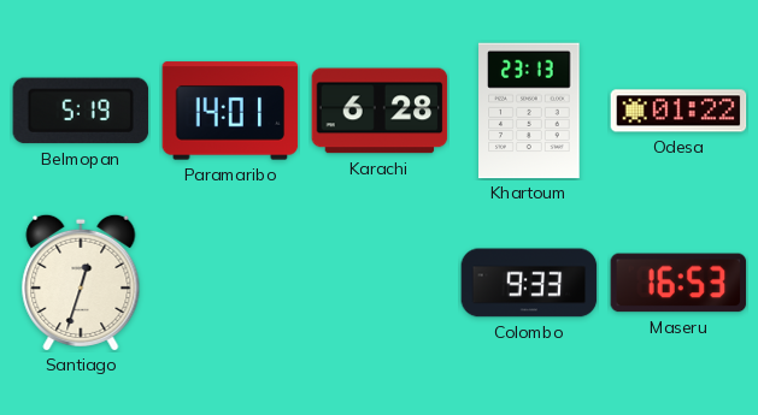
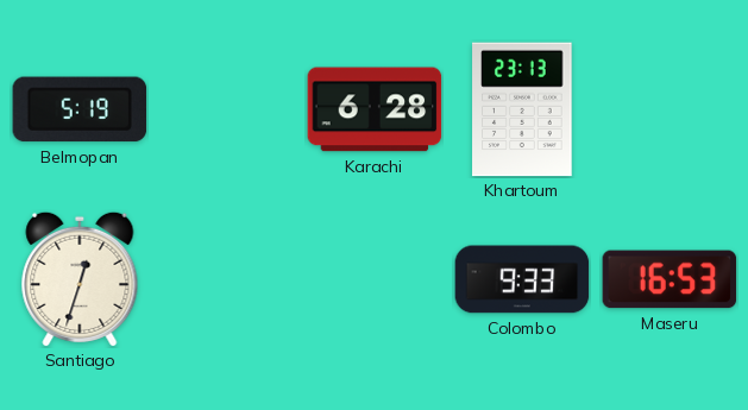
Paramaribo: 14:01 -> none (230, 111)
Odesa: 01:22 -> none (678, 111)
